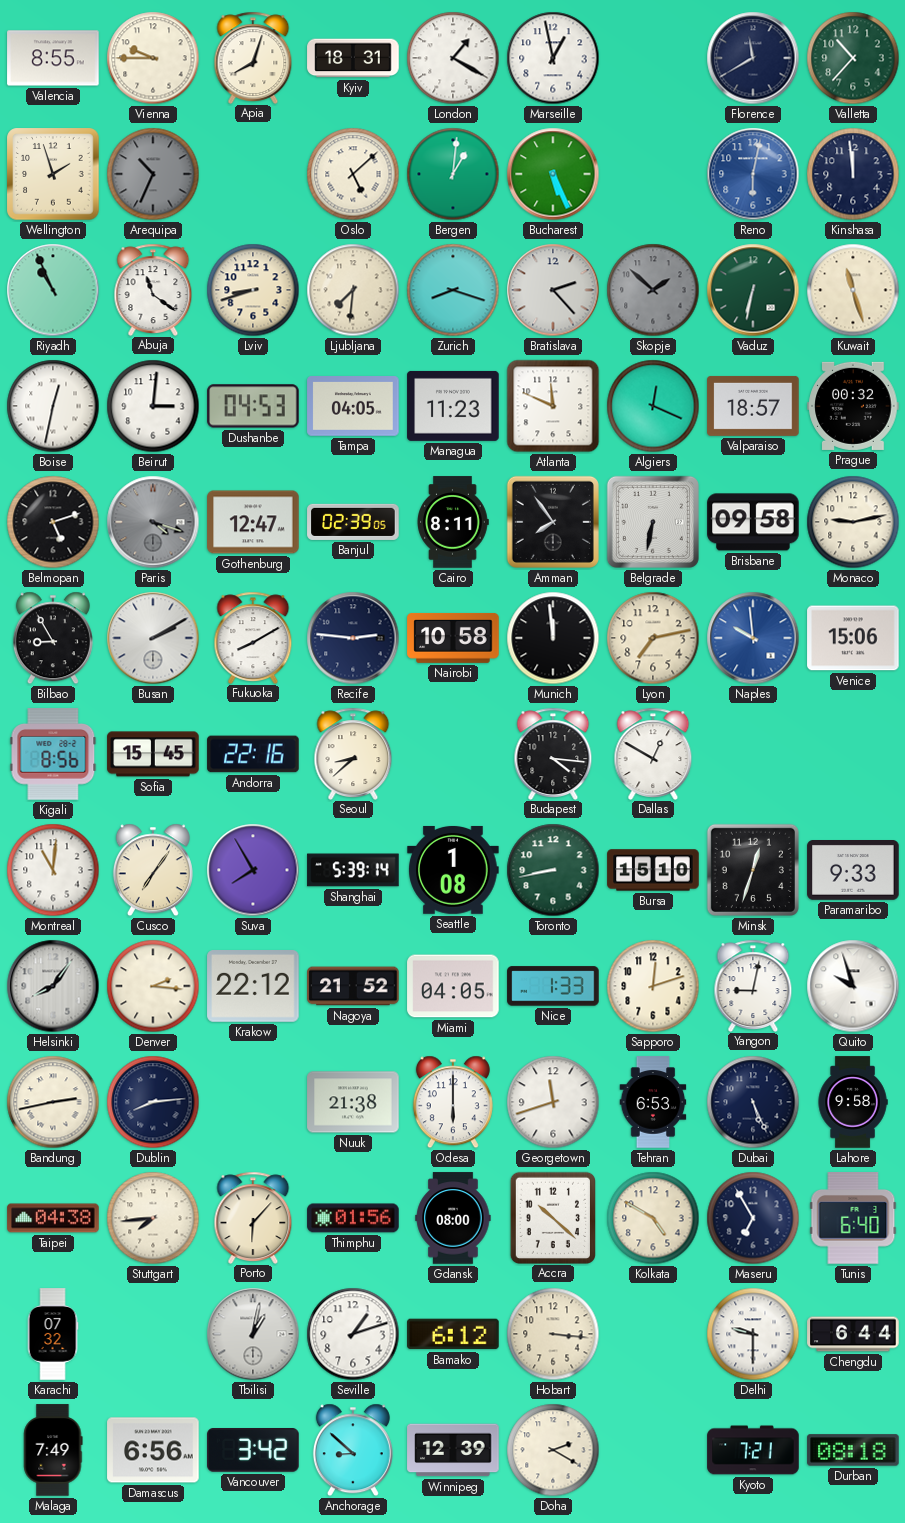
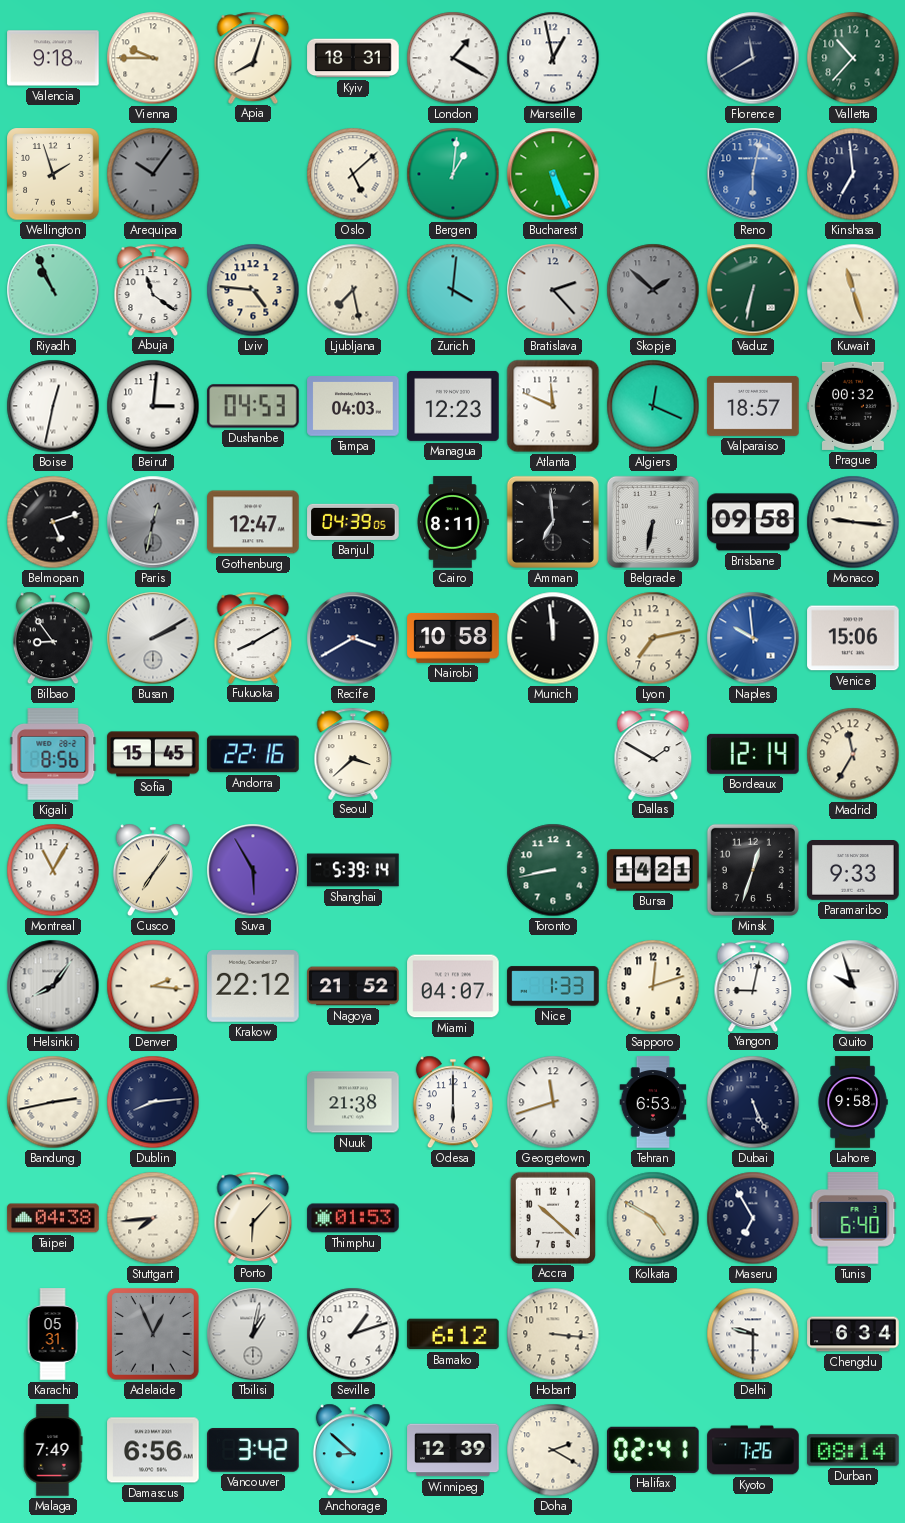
Valencia: 8:55 -> 9:18 (53, 58)
Arequipa: 10:34 -> 10:06 (153, 174)
Kinshasa: 11:59 -> 6:59 (853, 174)
Lviv: 8:42 -> 4:46 (253, 290)
Ljubljana: 7:31 -> 7:28 (353, 290)
Zurich: 8:18 -> 4:01 (453, 290)
Tampa: 04:05 -> 04:03 (353, 407)
Managua: 11:23 -> 12:23 (453, 406)
Paris: 4:18 -> 12:32 (153, 522)
Banjul: 02:39 -> 04:39 (353, 522)
Amman: 7:54 -> 6:59 (553, 522)
Monaco: 9:13 -> 9:16 (853, 522)
Bilbao: 8:55 -> 8:54 (53, 638)
Recife: 2:46 -> 3:40 (353, 638)
Seoul: 8:38 -> 3:38 (353, 753)
Budapest: 4:16 -> none (553, 753)
Dallas: 12:50 -> 1:50 (653, 753)
Bordeaux: none -> 12:14 (754, 754)
Madrid: none -> 11:35 (853, 754)
Montreal: 11:01 -> 11:05 (53, 870)
Suva: 7:55 -> 5:55 (253, 870)
Seattle: 1:08 -> none (453, 870)
Bursa: 15:10 -> 14:21 (653, 870)
Miami: 04:05 -> 04:07 (453, 986)
Thimphu: 01:56 -> 01:53 (353, 1218)
Gdansk: 08:00 -> none (453, 1218)
Karachi: 07:32 -> 05:31 (53, 1334)
Adelaide: none -> 12:56 (153, 1334)
Chengdu: 6:44 -> 6:34 (853, 1334)
Halifax: none -> 02:41 (654, 1450)
Kyoto: 7:21 -> 7:26 (753, 1450)
Durban: 08:18 -> 08:14 (853, 1450)
